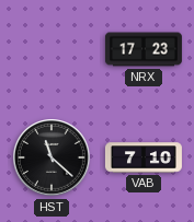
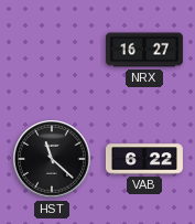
NRX: 17:23 -> 16:27 (144, 50)
VAB: 7:10 -> 6:22 (144, 159)
